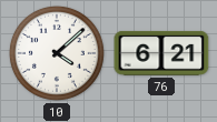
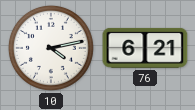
10: 4:08 -> 4:13 (51, 48)
